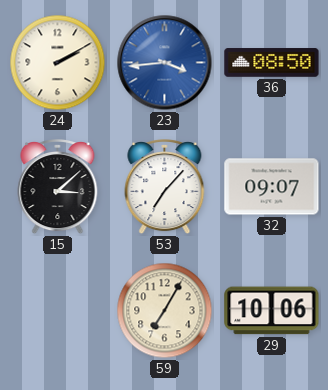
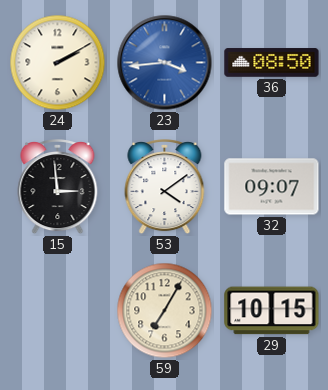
15: 3:08 -> 2:59 (58, 188)
53: 7:07 -> 4:09 (165, 188)
29: 10:06 -> 10:15 (272, 311)
